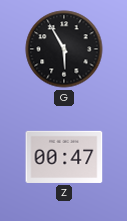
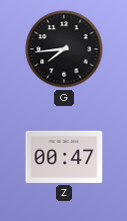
G: 5:55 -> 7:44 (64, 49)
